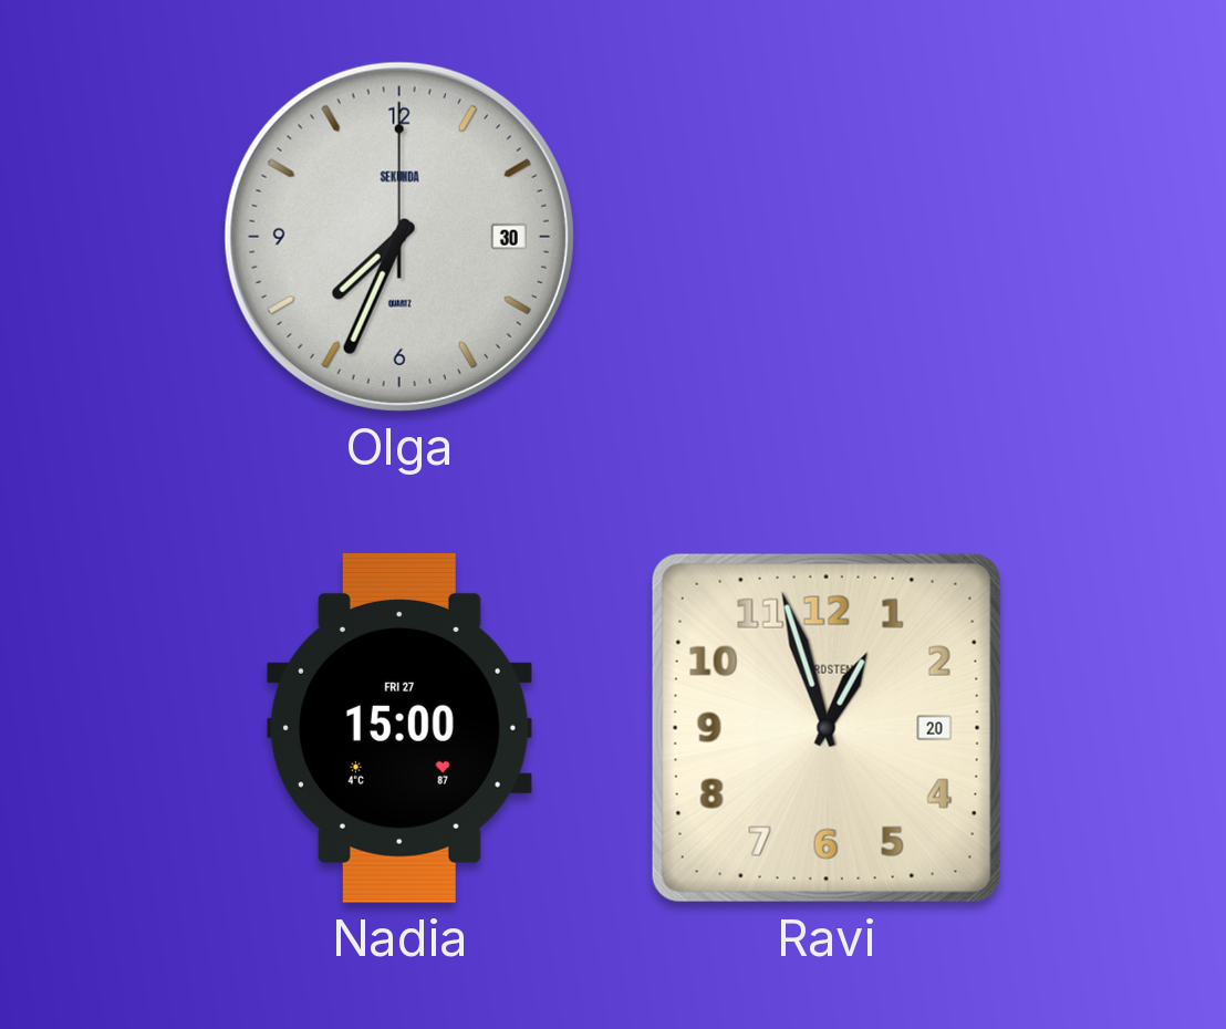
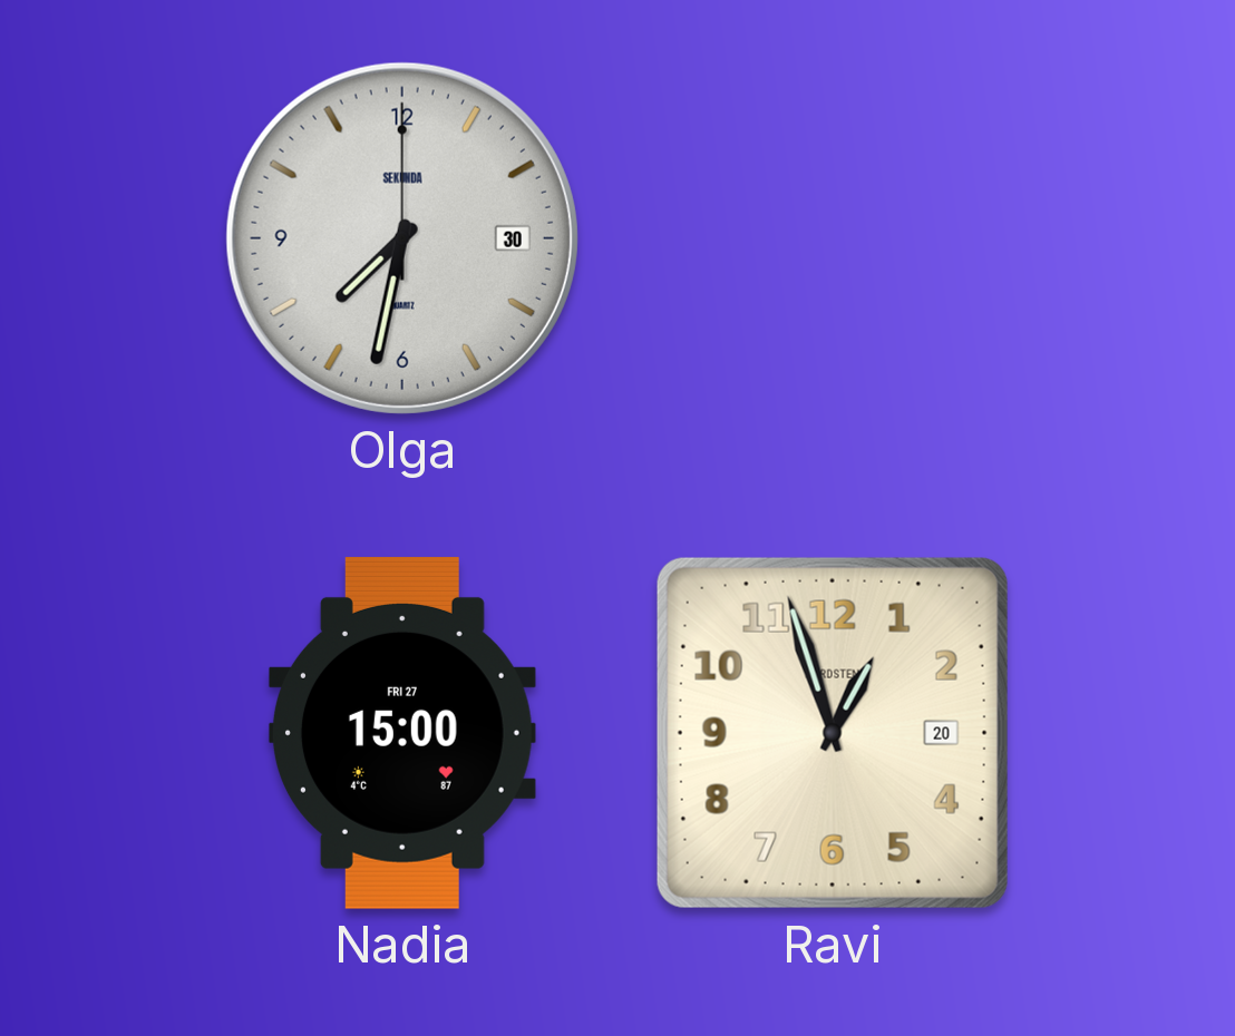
Olga: 7:34 -> 7:32 (402, 238)
